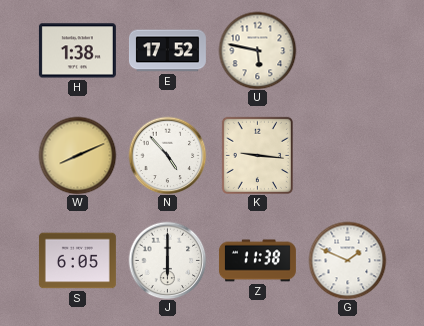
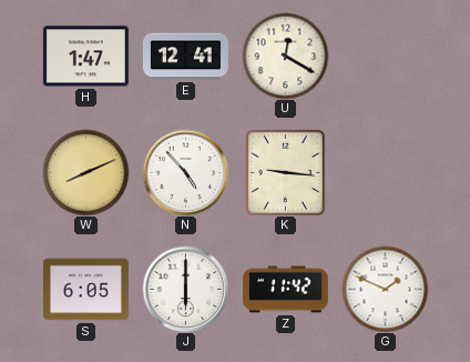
H: 1:38 -> 1:47 (85, 57)
E: 17:52 -> 12:41 (185, 57)
U: 5:47 -> 12:20 (285, 56)
Z: 11:38 -> 11:42 (285, 290)
